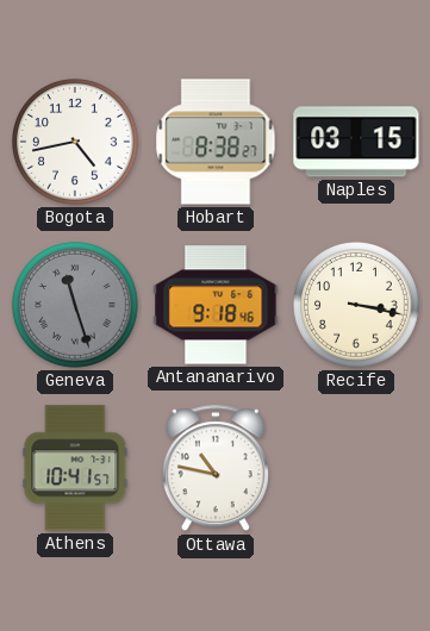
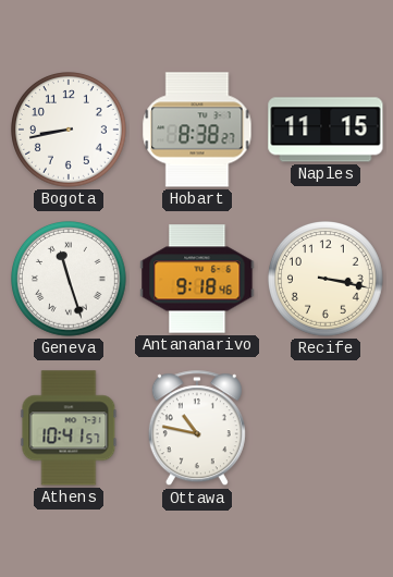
Bogota: 4:43 -> 8:43 (70, 131)
Naples: 03:15 -> 11:15 (326, 130)
Geneva dial: grey -> white (70, 280)
